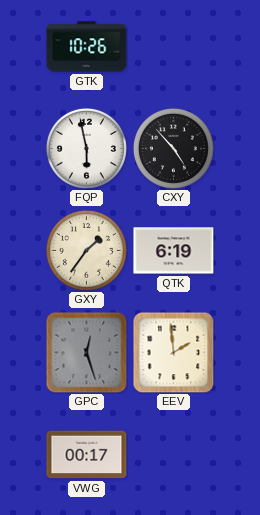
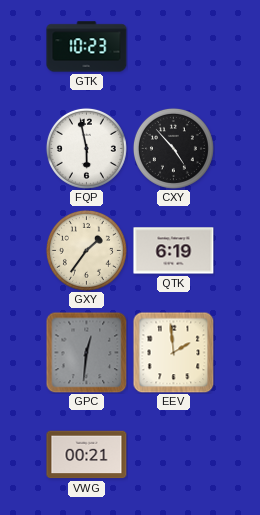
GTK: 10:26 -> 10:23 (87, 47)
GPC: 12:27 -> 12:31 (86, 352)
VWG: 00:17 -> 00:21 (87, 455)
